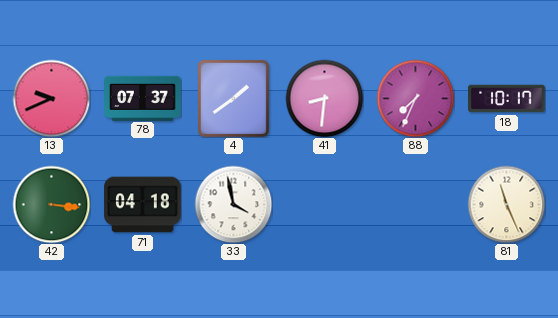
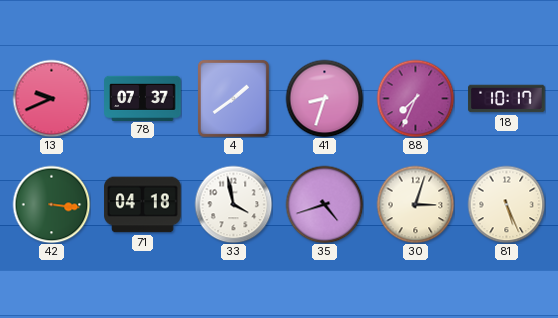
41: 8:31 -> 8:33 (324, 98)
35: none -> 4:42 (324, 204)
30: none -> 3:03 (415, 204)
81: 11:26 -> 5:26 (506, 204)
